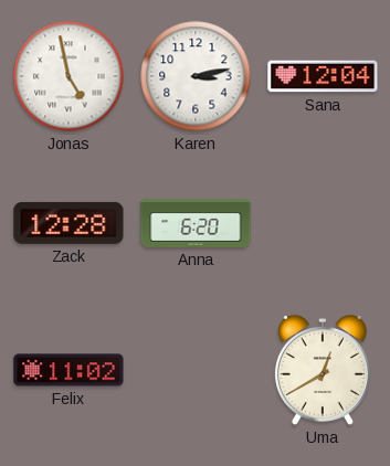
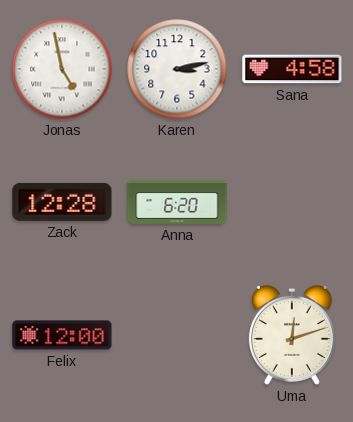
Sana: 12:04 -> 4:58 (292, 69)
Felix: 11:02 -> 12:00 (62, 335)
Uma: 12:40 -> 12:12 (292, 335)
